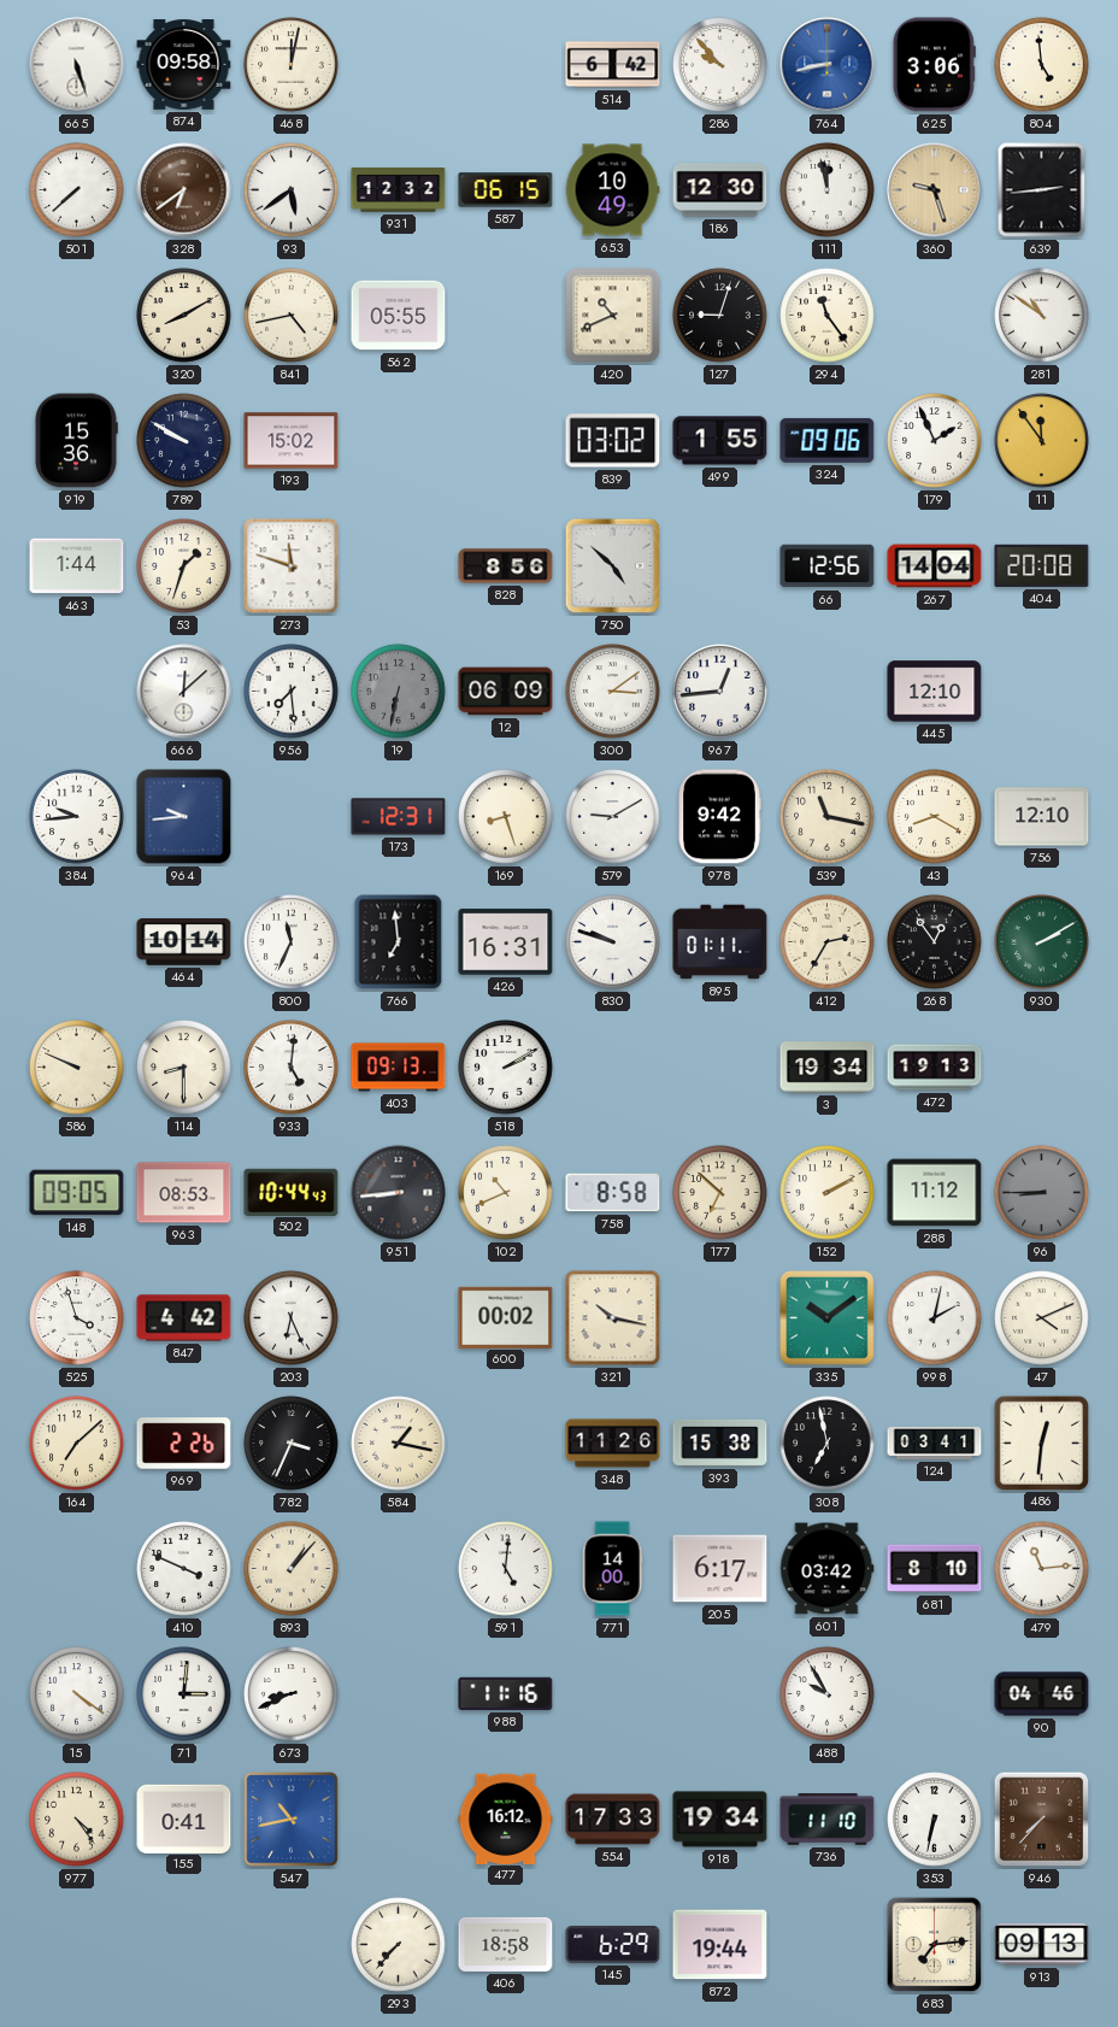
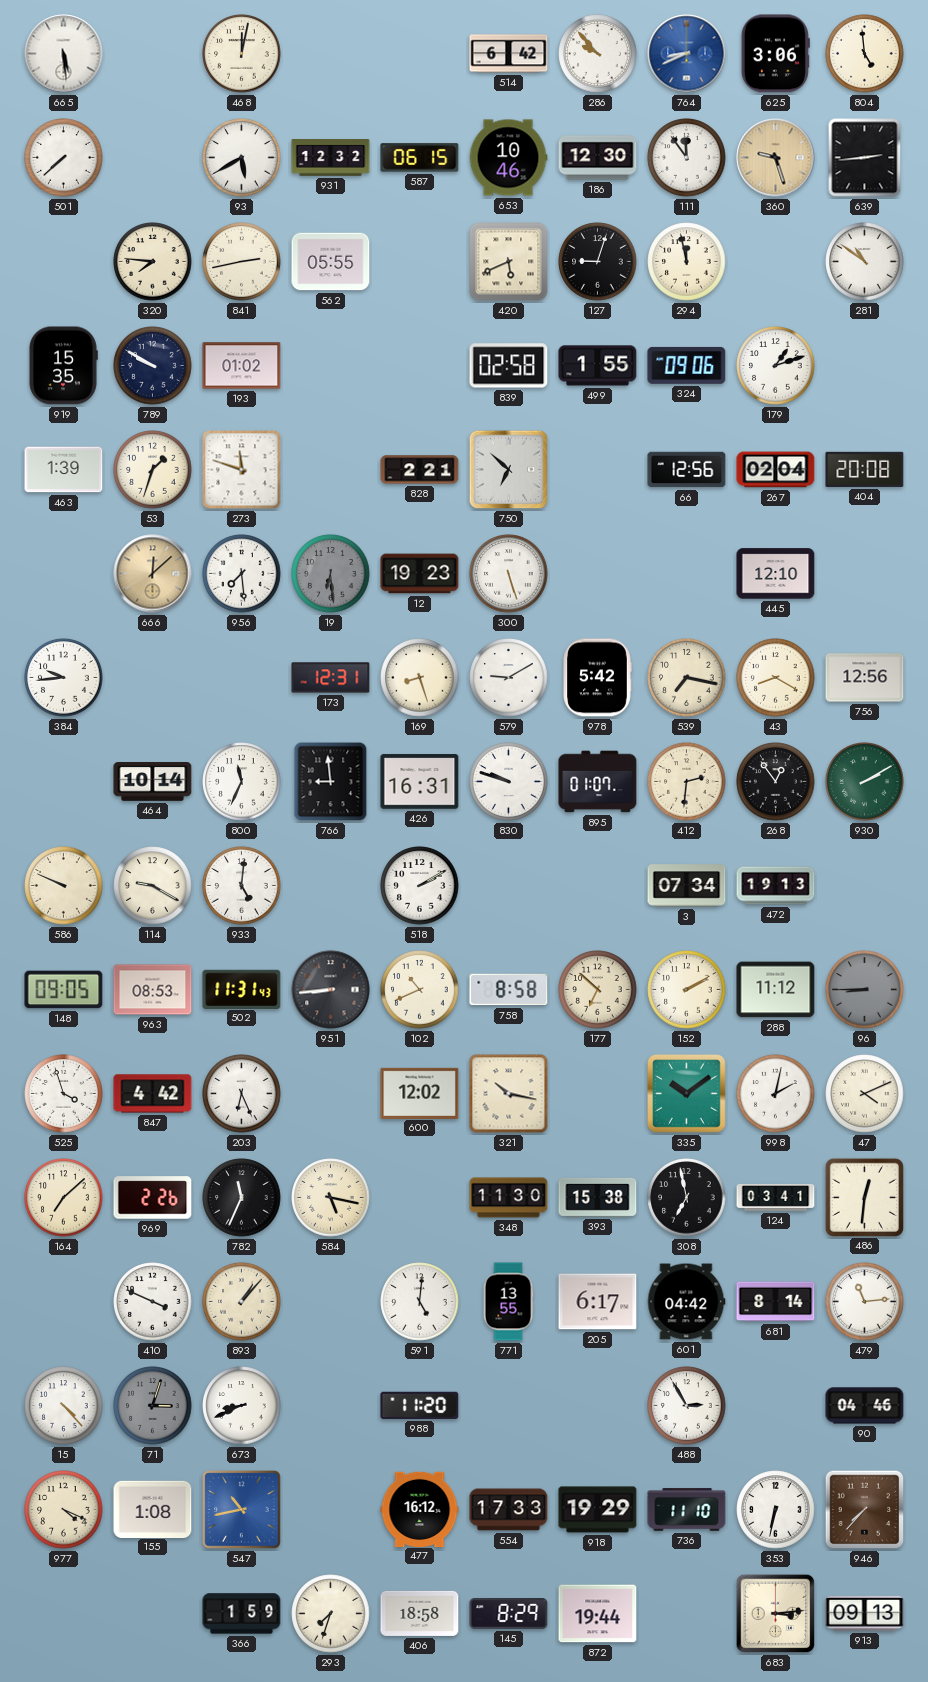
665: 5:27 -> 5:29 (64, 54)
874: 09:58 -> none (184, 65)
764: 8:43 -> 8:41 (687, 54)
328: 6:39 -> none (184, 190)
93: 5:39 -> 5:40 (242, 158)
653: 10:49 -> 10:46 (508, 158)
111: 11:58 -> 11:54 (687, 158)
320: 8:10 -> 7:46 (153, 262)
841: 4:43 -> 2:43 (242, 262)
420: 10:41 -> 5:41 (509, 262)
294: 11:24 -> 11:58 (687, 262)
919: 15:36 -> 15:35 (63, 366)
193: 15:02 -> 01:02 (242, 366)
839: 03:02 -> 02:58 (509, 366)
179: 1:56 -> 1:12 (776, 366)
11: 11:54 -> none (1042, 441)
463: 1:44 -> 1:39 (64, 470)
828: 8:56 -> 2:21 (420, 470)
750: 4:52 -> 6:52 (509, 470)
267: 14:04 -> 02:04 (776, 470)
666 dial: white -> champagne (153, 574)
19: 6:32 -> 6:29 (331, 574)
12: 06:09 -> 19:23 (420, 574)
300: 3:09 -> 5:27 (509, 574)
967: 12:44 -> none (720, 692)
964: 9:44 -> none (184, 817)
978: 9:42 -> 5:42 (597, 678)
539: 11:17 -> 7:17 (687, 678)
756: 12:10 -> 12:56 (865, 678)
766: 6:59 -> 8:59 (331, 782)
895: 01:11 -> 01:07 (598, 782)
412: 2:35 -> 2:31 (687, 782)
114: 8:30 -> 9:20 (153, 886)
403: 09:13 -> none (399, 1068)
3: 19:34 -> 07:34 (687, 886)
502: 10:44 -> 11:31 (242, 989)
600: 00:02 -> 12:02 (420, 1093)
782: 3:34 -> 11:34 (242, 1198)
584: 1:17 -> 5:17 (331, 1198)
348: 11:26 -> 11:30 (509, 1198)
771: 14:00 -> 13:55 (508, 1302)
601: 03:42 -> 04:42 (686, 1302)
681: 8:10 -> 8:14 (776, 1302)
15: 4:21 -> 4:23 (64, 1406)
71: 3:01 -> 3:03 (153, 1406)
71 dial: white -> grey (153, 1406)
988: 11:16 -> 11:20 (420, 1405)
488: 9:55 -> 2:55 (687, 1406)
977: 4:24 -> 4:19 (64, 1510)
155: 0:41 -> 1:08 (153, 1509)
918: 19:34 -> 19:29 (598, 1510)
366: none -> 1:59 (242, 1614)
293: 7:37 -> 7:33 (331, 1614)
145: 6:29 -> 8:29 (509, 1614)
683: 7:14 -> 3:14 (776, 1614)
